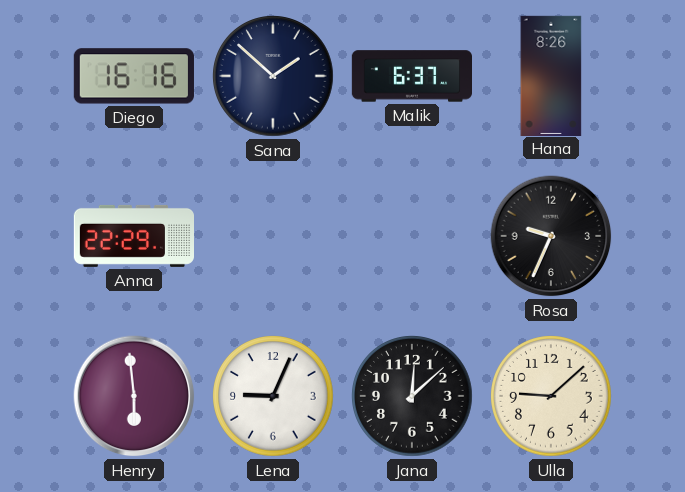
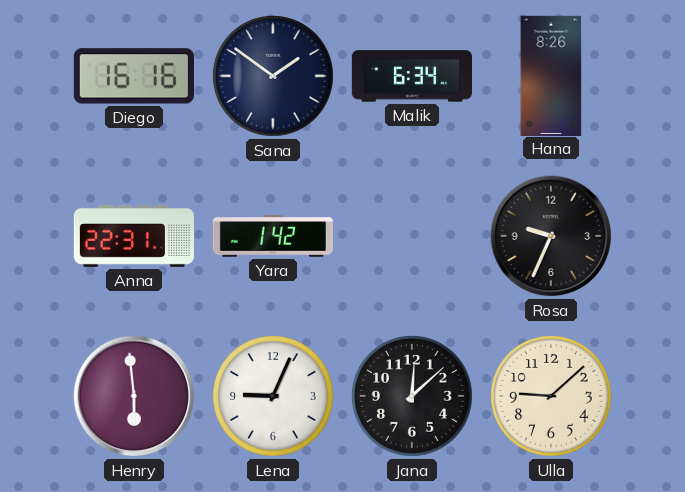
Sana: 1:52 -> 1:51 (273, 76)
Malik: 6:37 -> 6:34 (412, 76)
Anna: 22:29 -> 22:31 (133, 236)
Yara: none -> 1:42 (272, 236)
